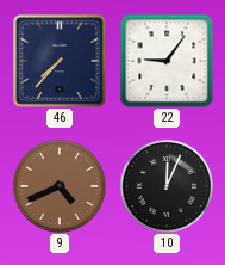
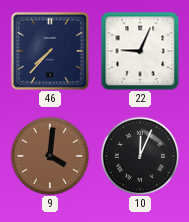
22: 9:06 -> 9:04 (140, 51)
9: 4:41 -> 4:01 (50, 156)
